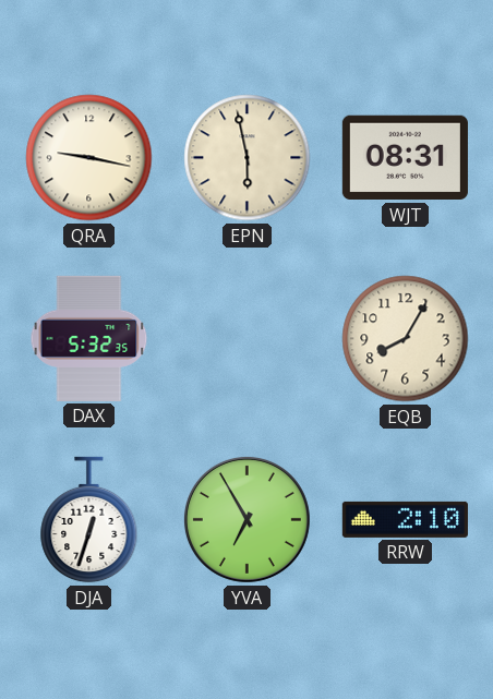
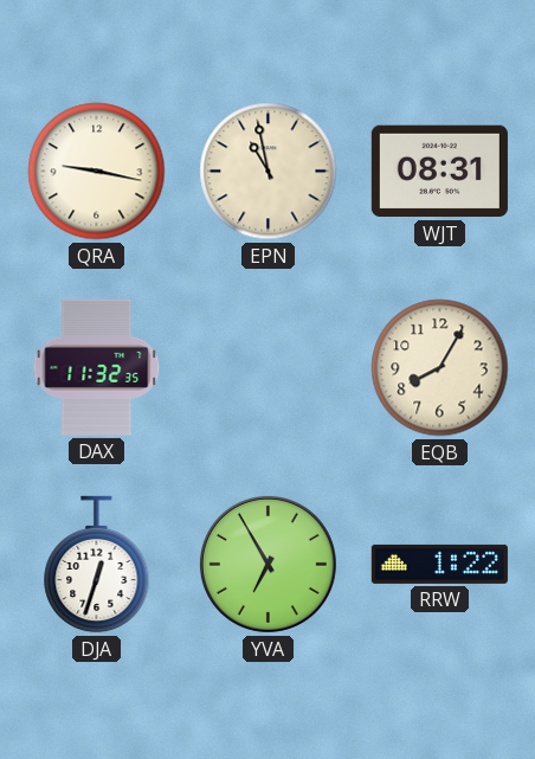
EPN: 5:58 -> 10:58 (269, 172)
DAX: 5:32 -> 11:32 (97, 367)
RRW: 2:10 -> 1:22 (439, 564)
